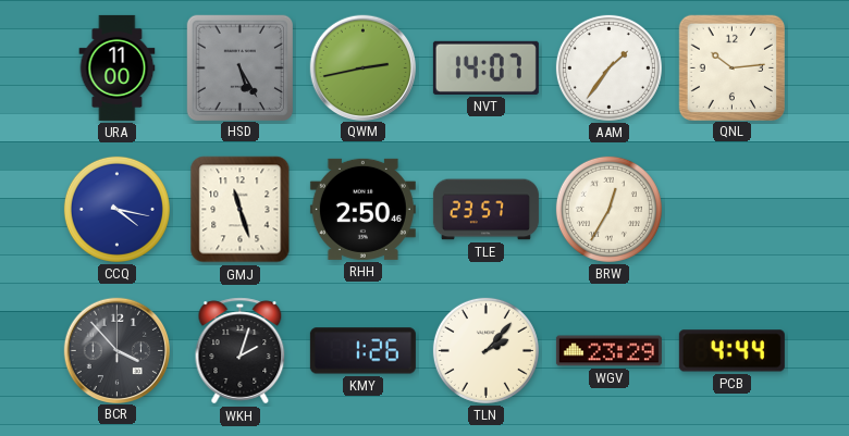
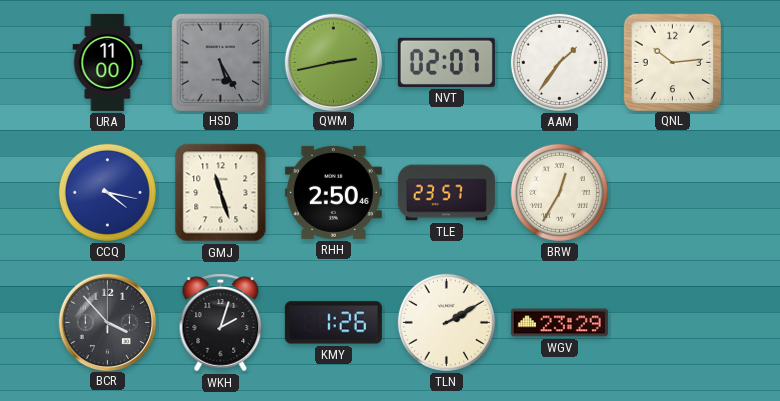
NVT: 14:07 -> 02:07 (446, 62)
TLN: 2:07 -> 2:10 (446, 322)
PCB: 4:44 -> none (731, 351)
